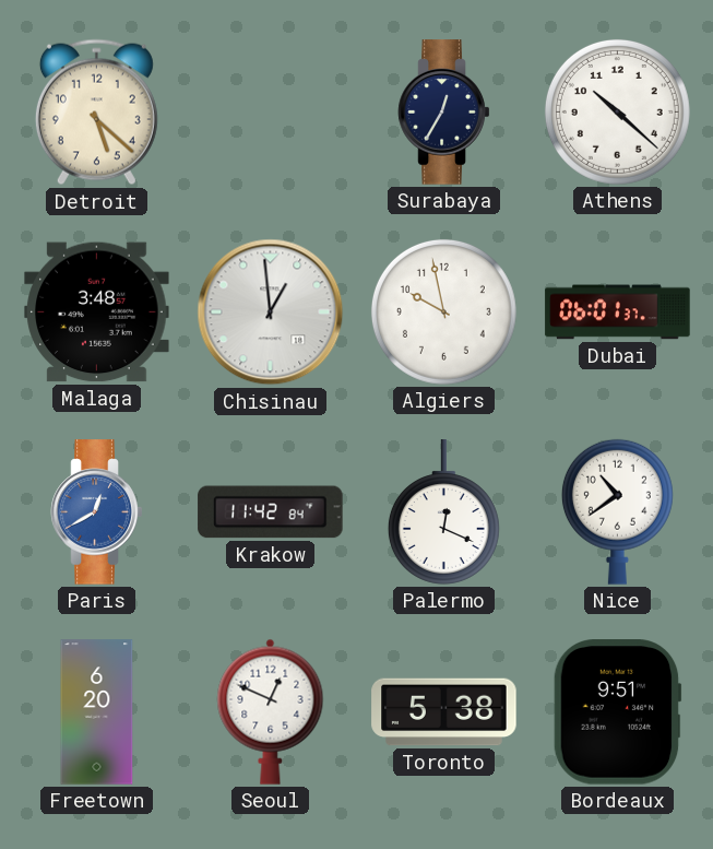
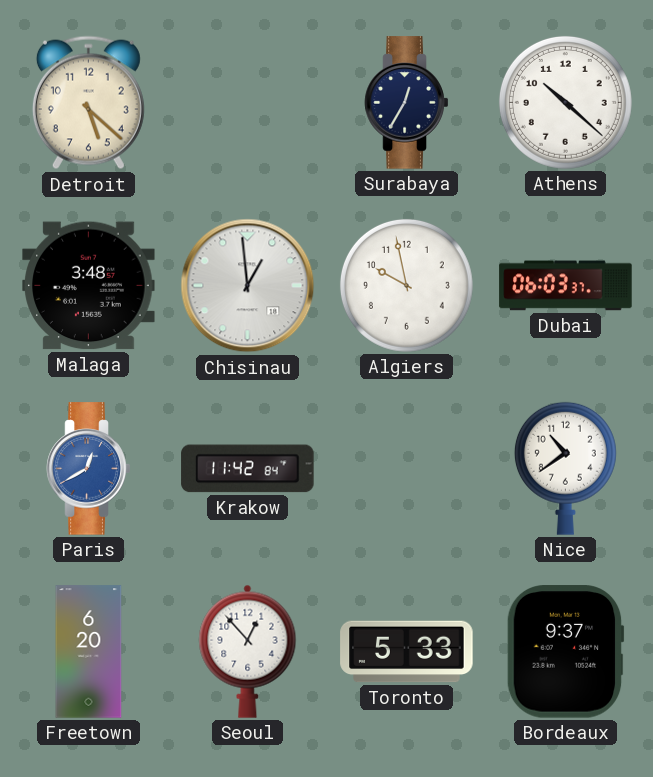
Dubai: 06:01 -> 06:03 (566, 286)
Palermo: 12:19 -> none (443, 512)
Seoul: 12:49 -> 12:53 (248, 651)
Toronto: 5:38 -> 5:33 (407, 652)
Bordeaux: 9:51 -> 9:37 (565, 652)
